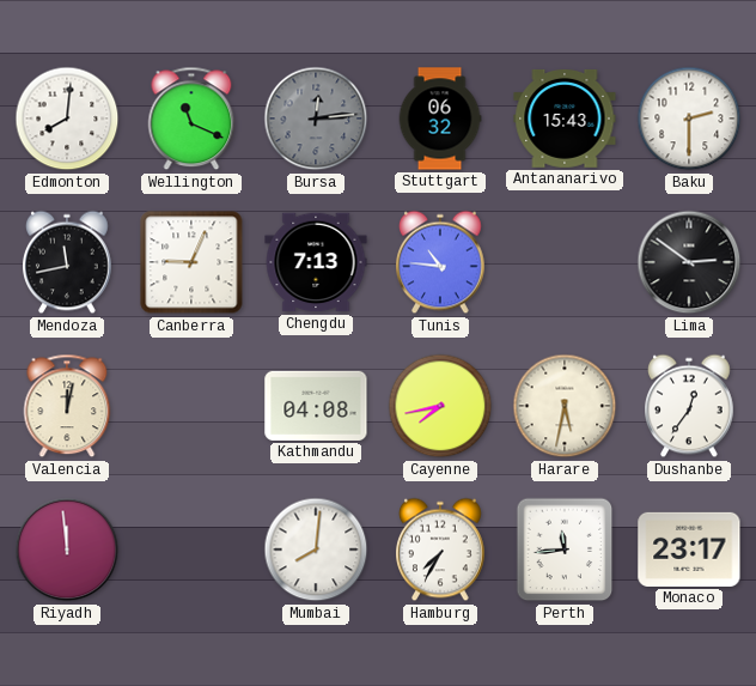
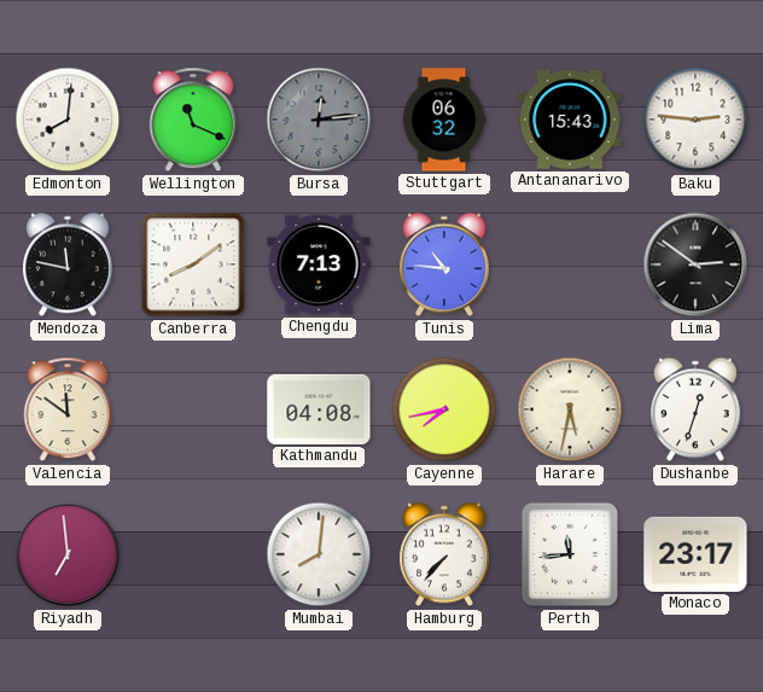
Baku: 2:30 -> 2:46 (695, 120)
Mendoza: 11:43 -> 11:47 (69, 264)
Canberra: 9:04 -> 8:09 (193, 264)
Valencia: 12:02 -> 11:51 (68, 409)
Dushanbe: 12:36 -> 12:33 (697, 409)
Riyadh: 11:59 -> 6:59 (68, 554)
Hamburg: 7:35 -> 7:37 (445, 554)
